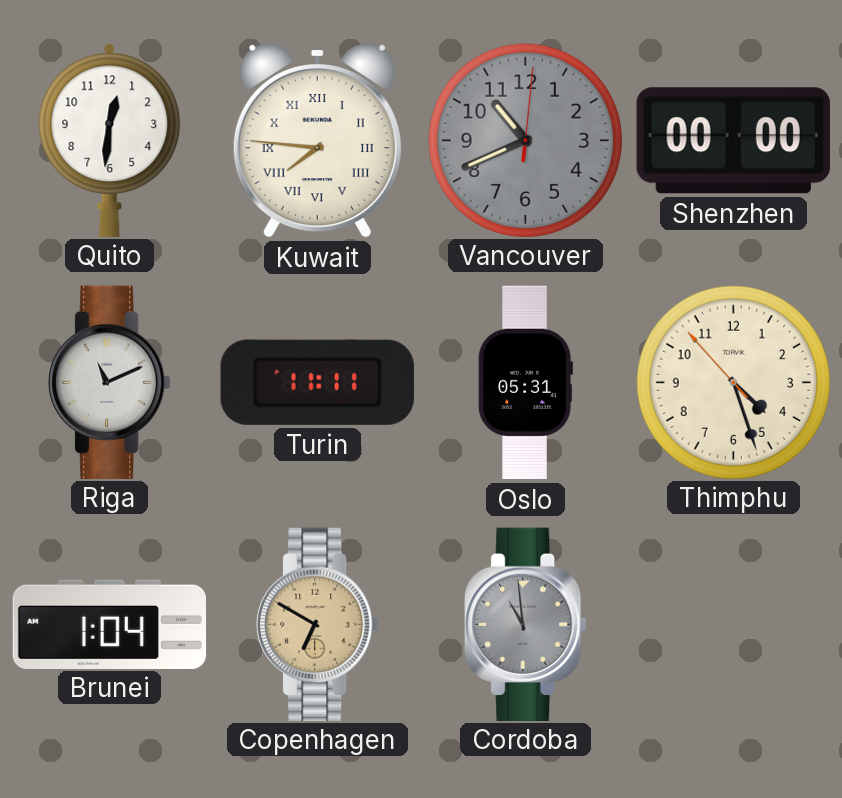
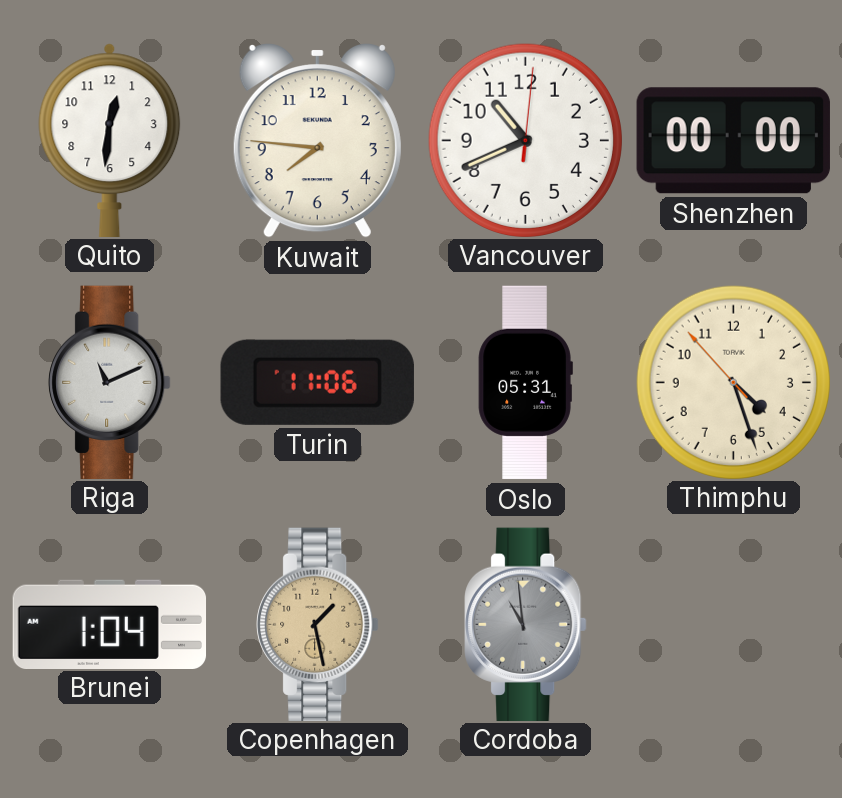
Kuwait numerals: Roman -> Arabic (317, 141)
Vancouver dial: grey -> white (525, 140)
Turin: 11:11 -> 11:06 (317, 382)
Copenhagen: 6:50 -> 1:28 (318, 624)
